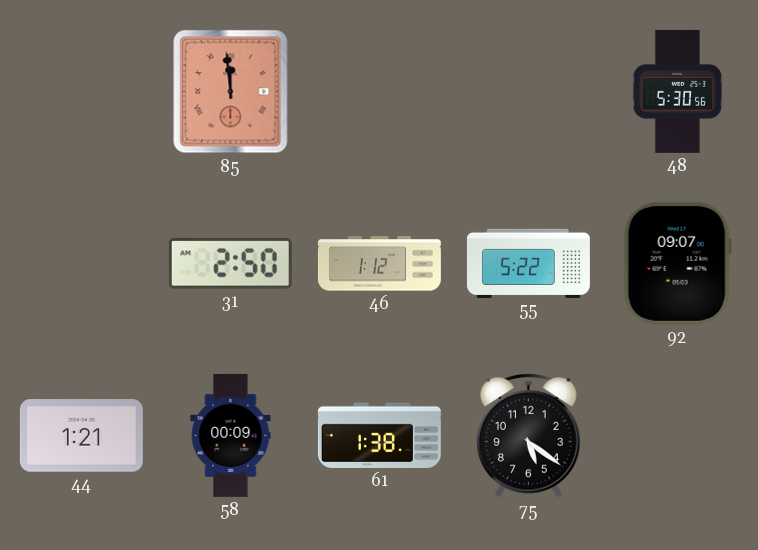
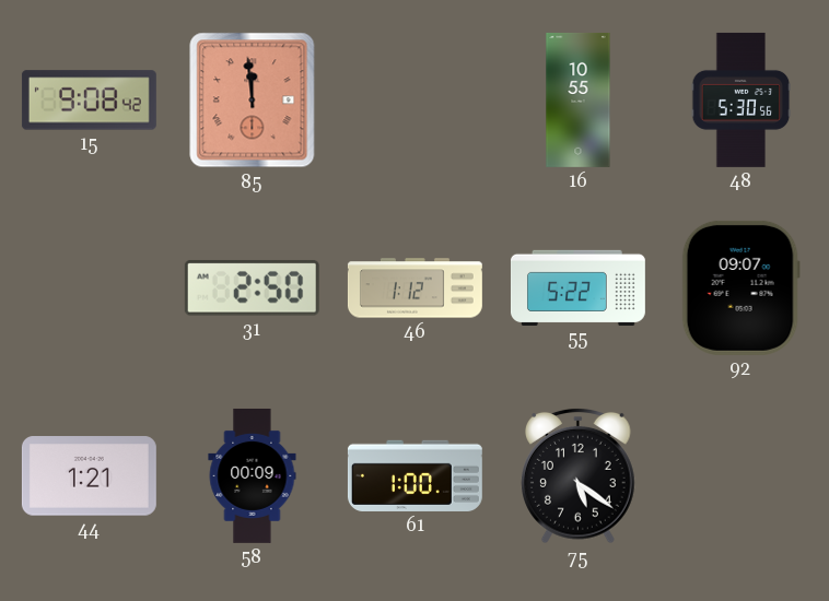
15: none -> 9:08 (89, 101)
16: none -> 10:55 (579, 99)
61: 1:38 -> 1:00 (414, 475)
